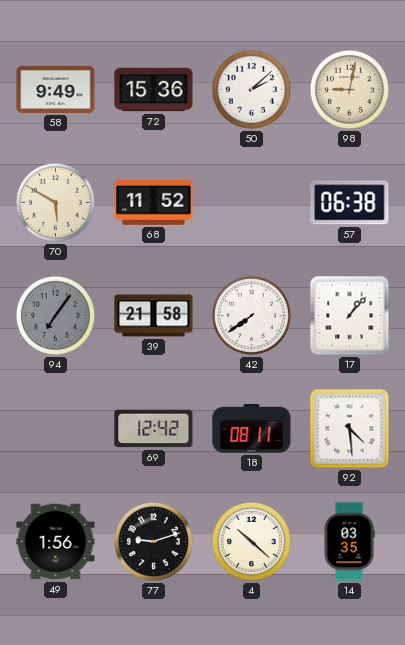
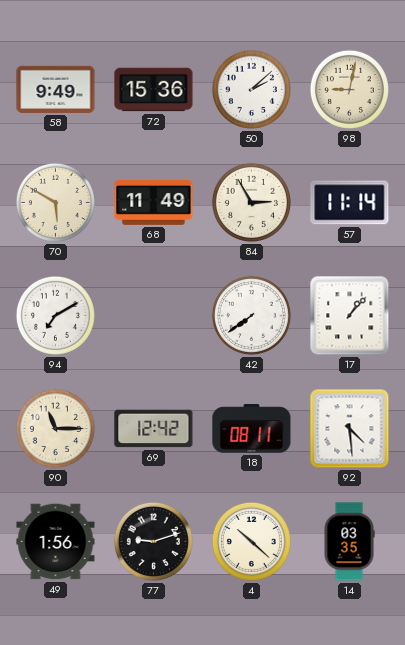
68: 11:52 -> 11:49 (154, 202)
84: none -> 2:55 (251, 202)
57: 06:38 -> 11:14 (350, 203)
94: 7:06 -> 7:10 (55, 315)
94 dial: grey -> white (55, 315)
39: 21:58 -> none (154, 316)
90: none -> 11:15 (55, 428)
